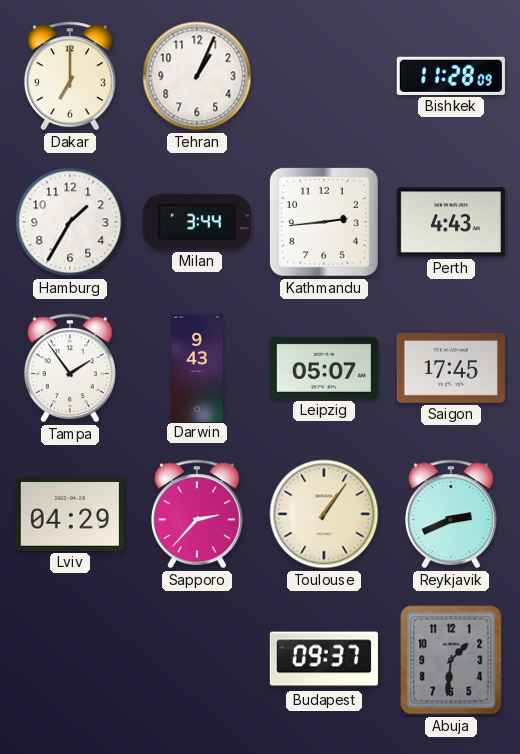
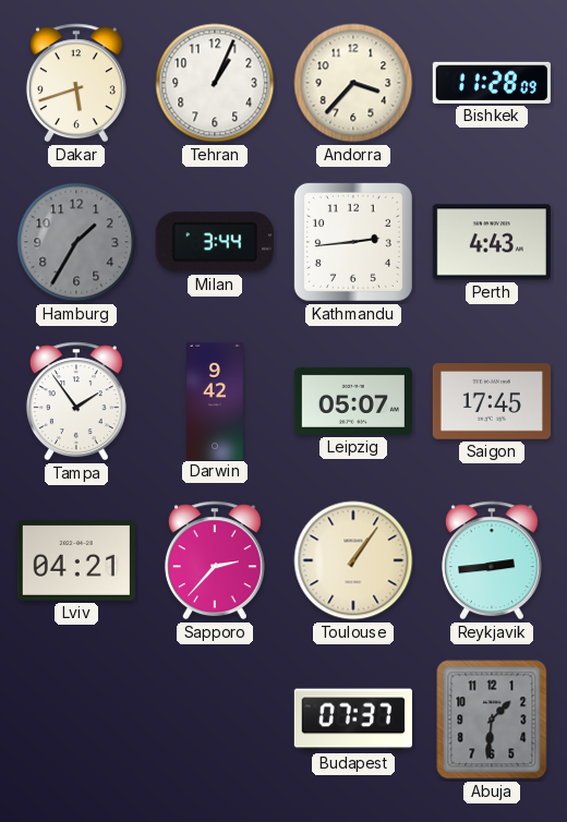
Dakar: 7:00 -> 5:42 (76, 83)
Andorra: none -> 3:37 (353, 83)
Hamburg dial: white -> grey (76, 242)
Darwin: 9:43 -> 9:42 (216, 400)
Lviv: 04:29 -> 04:21 (76, 560)
Reykjavik: 2:41 -> 2:44 (492, 560)
Budapest: 09:37 -> 07:37 (353, 720)
